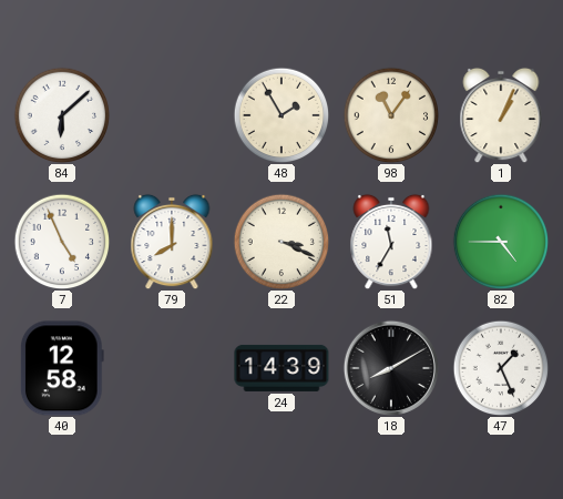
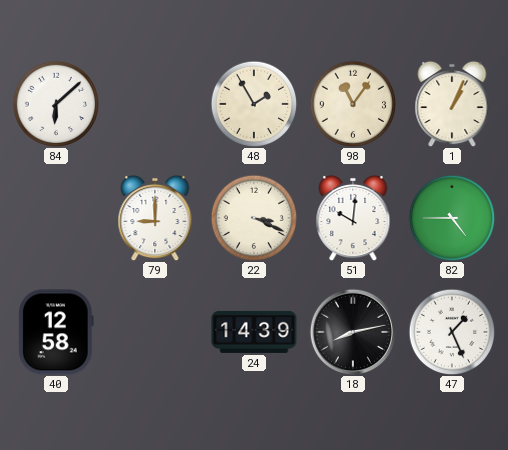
7: 4:56 -> none (62, 242)
79: 8:00 -> 9:00 (155, 218)
51: 11:35 -> 10:01 (353, 218)
18: 8:10 -> 8:13 (352, 331)
